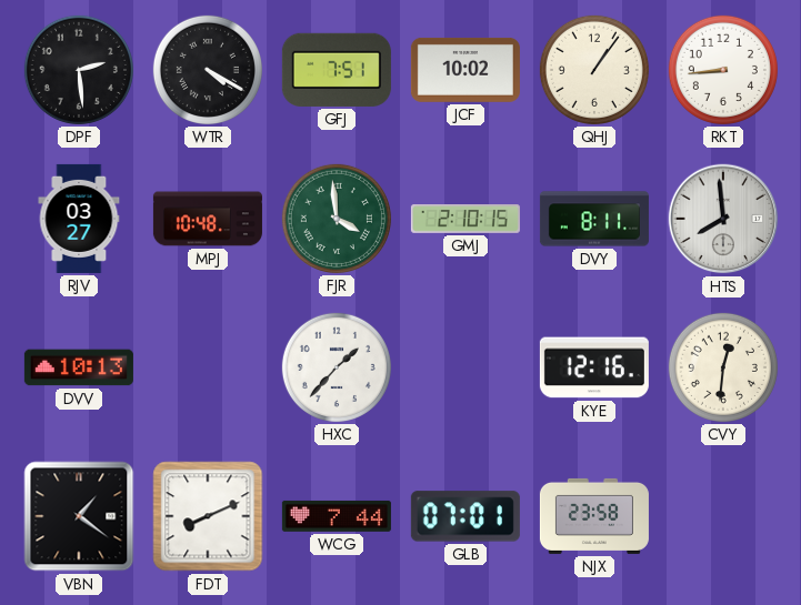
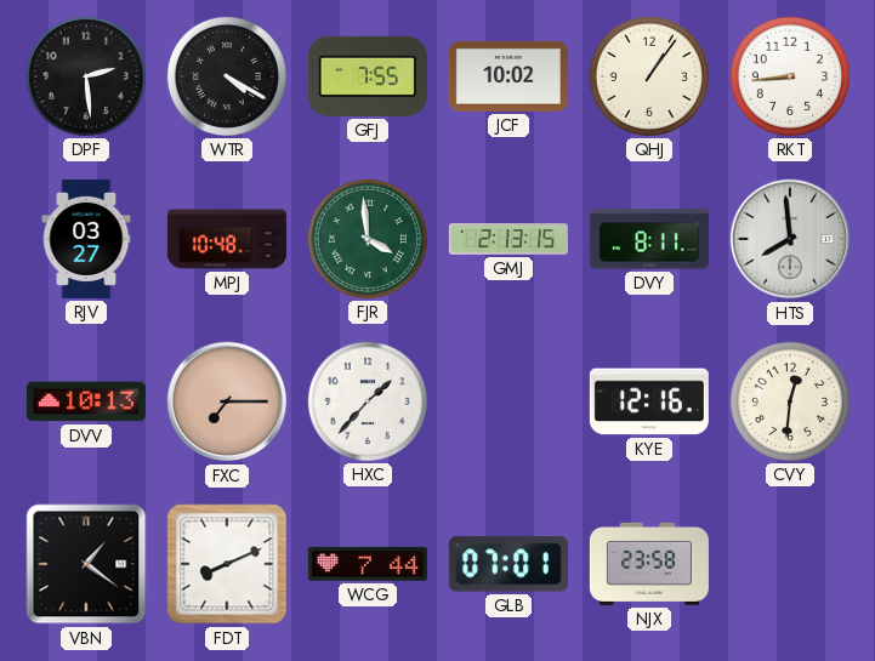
GFJ: 7:51 -> 7:55 (368, 76)
GMJ: 2:10 -> 2:13 (508, 240)
FXC: none -> 7:15 (227, 401)
